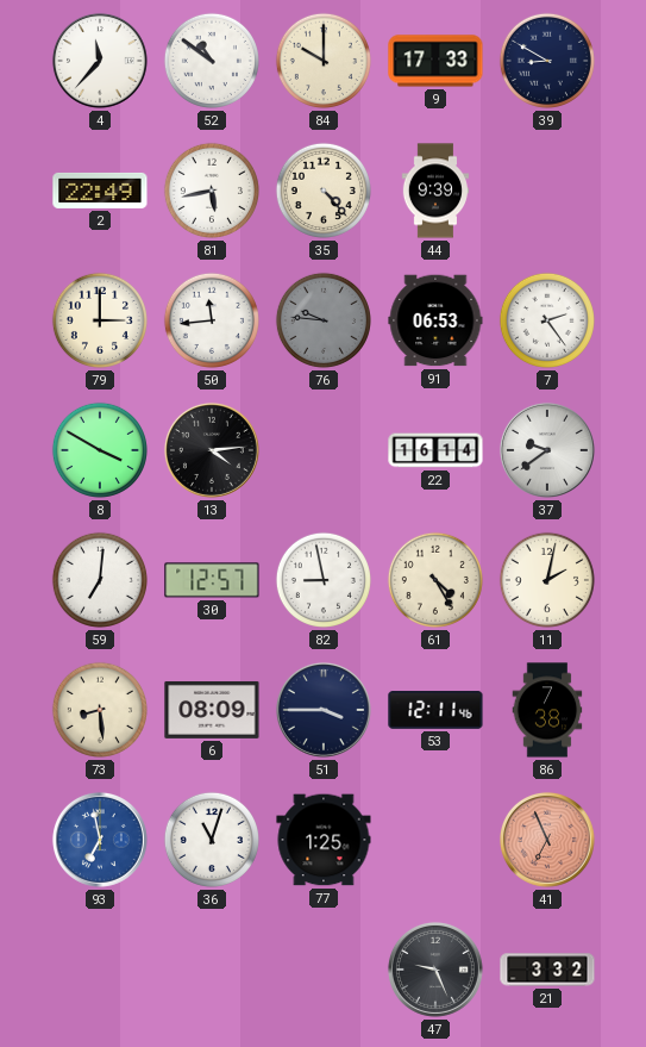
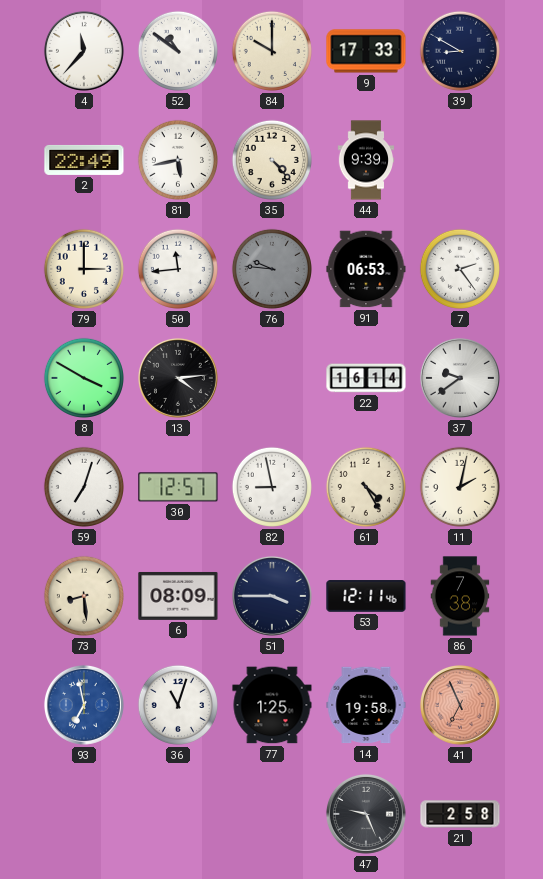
59: 7:01 -> 7:03 (84, 487)
14: none -> 19:58 (366, 705)
21: 3:32 -> 2:58 (460, 814)
